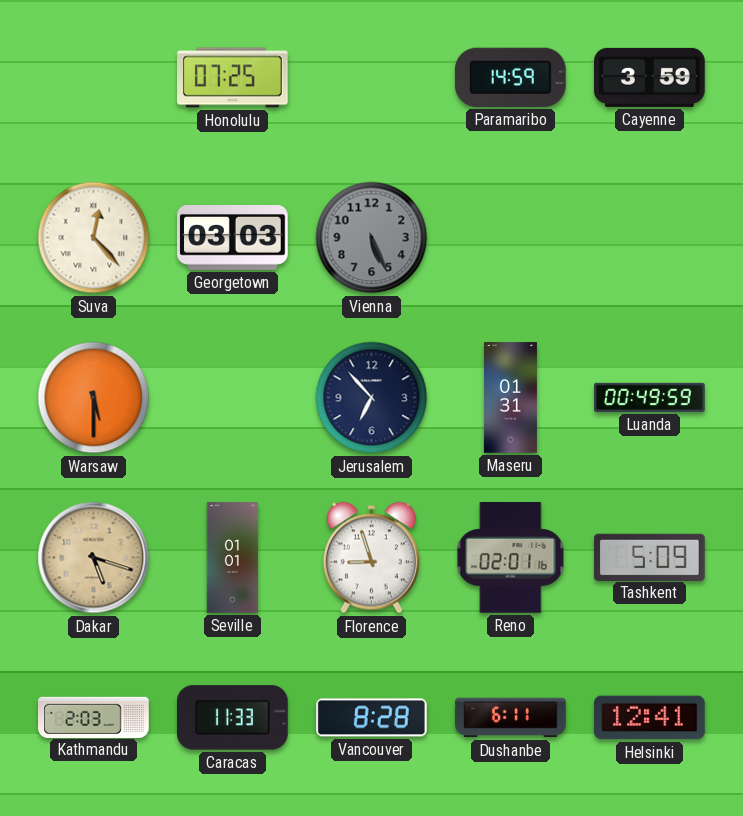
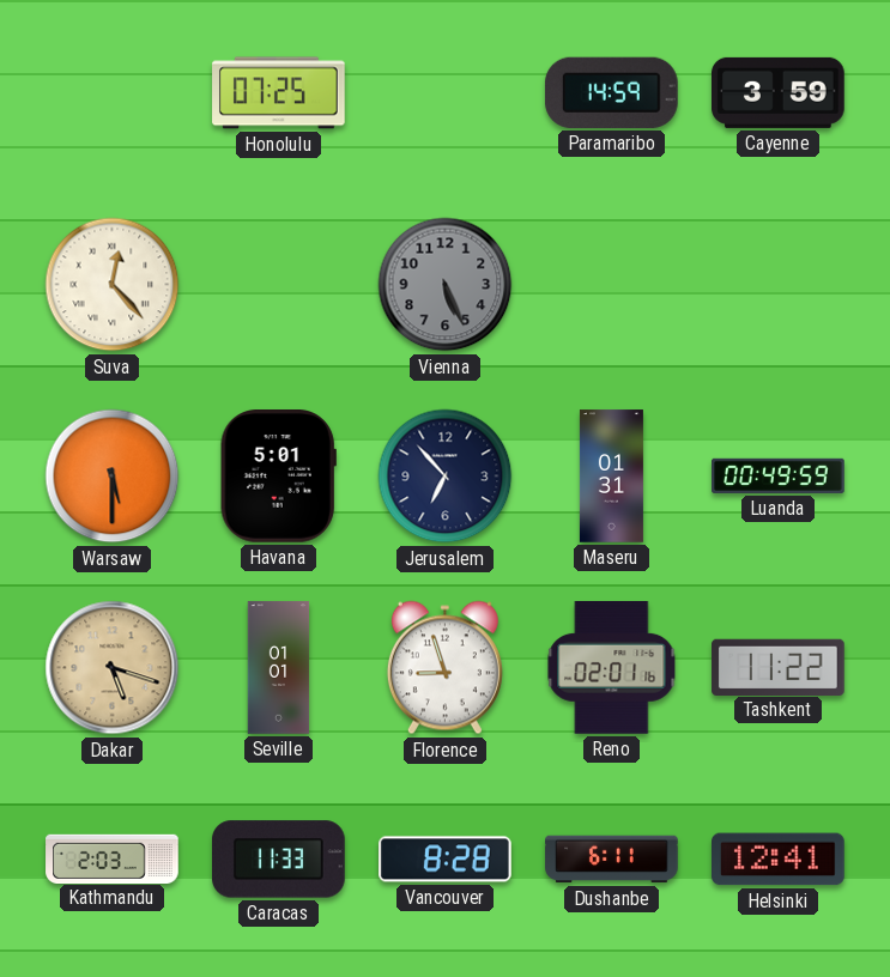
Georgetown: 03:03 -> none (233, 238)
Havana: none -> 5:01 (278, 477)
Tashkent: 5:09 -> 11:22 (779, 667)
